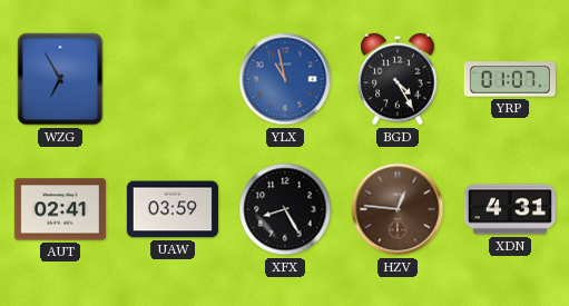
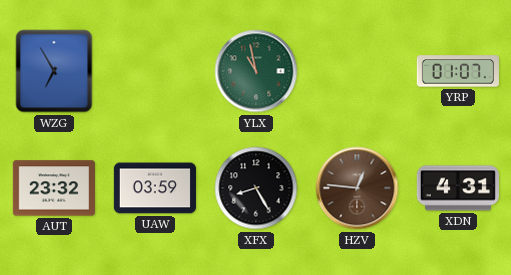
YLX dial: blue -> green (256, 71)
BGD: 4:25 -> none (398, 79)
AUT: 02:41 -> 23:32 (54, 188)
